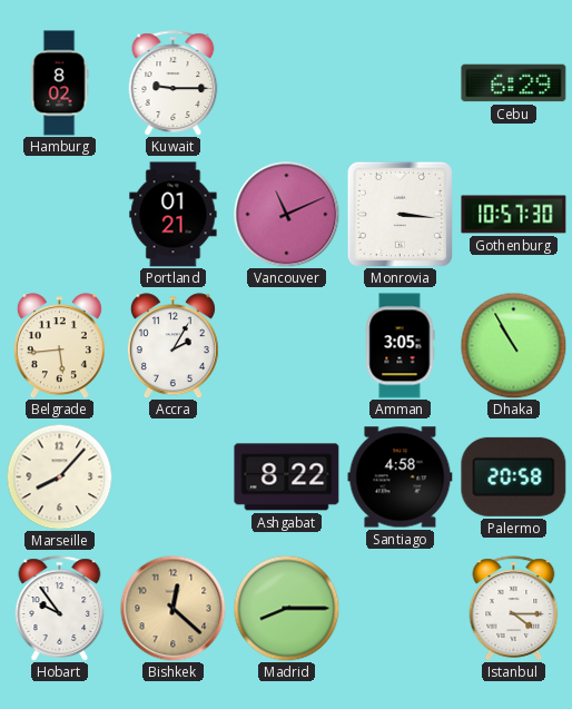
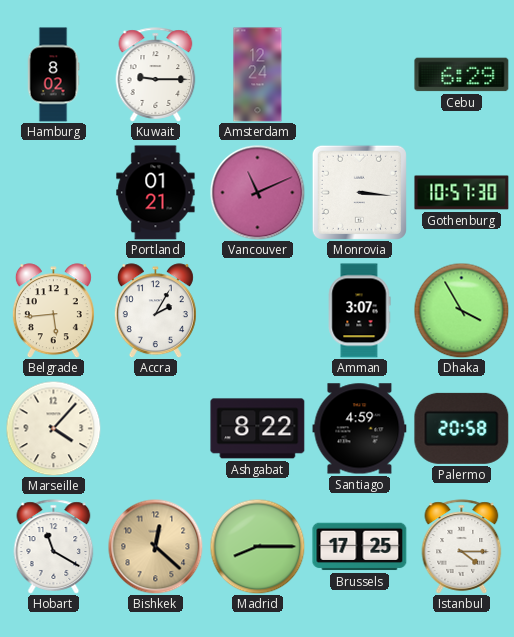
Amsterdam: none -> 12:24 (258, 75)
Amman: 3:05 -> 3:07 (359, 311)
Dhaka: 10:55 -> 3:55 (461, 310)
Marseille: 8:07 -> 4:07 (53, 428)
Santiago: 4:58 -> 4:59 (360, 429)
Hobart: 9:54 -> 11:20 (54, 547)
Brussels: none -> 17:25 (360, 547)
